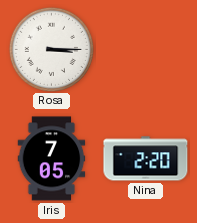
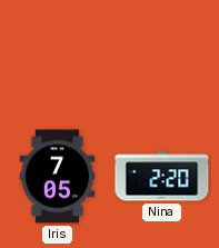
Rosa: 3:15 -> none (51, 49)
